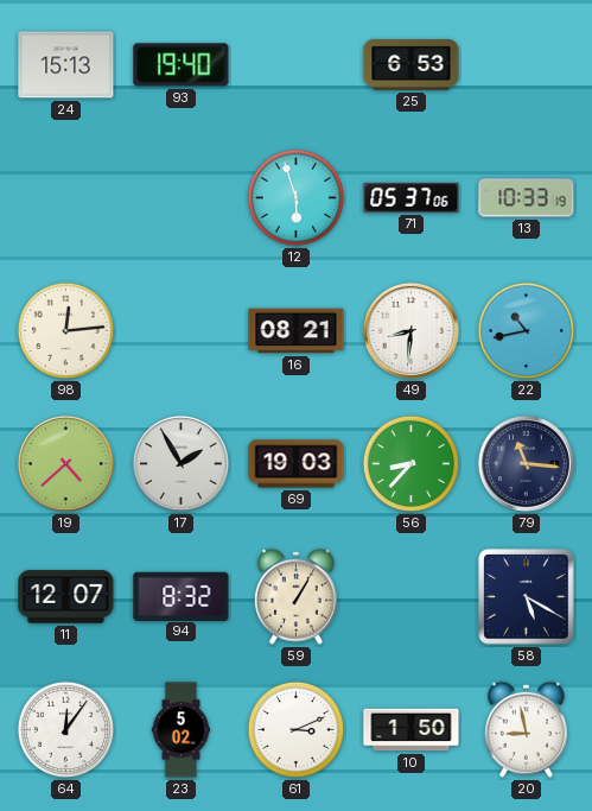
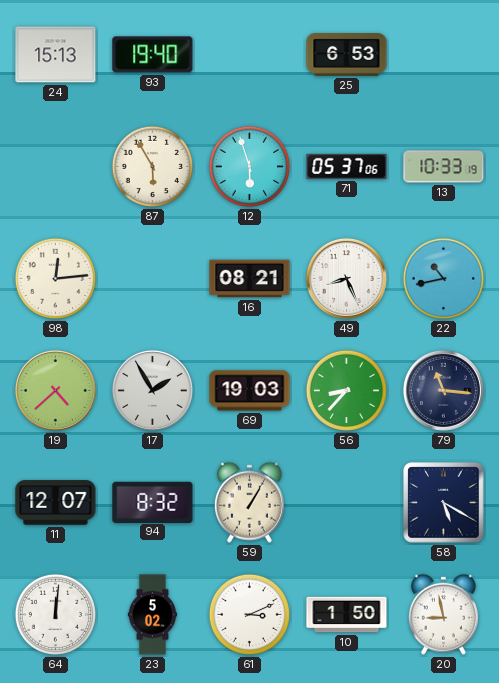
87: none -> 5:55 (152, 166)
49: 8:31 -> 8:26 (346, 278)
64: 12:06 -> 12:01 (55, 614)
